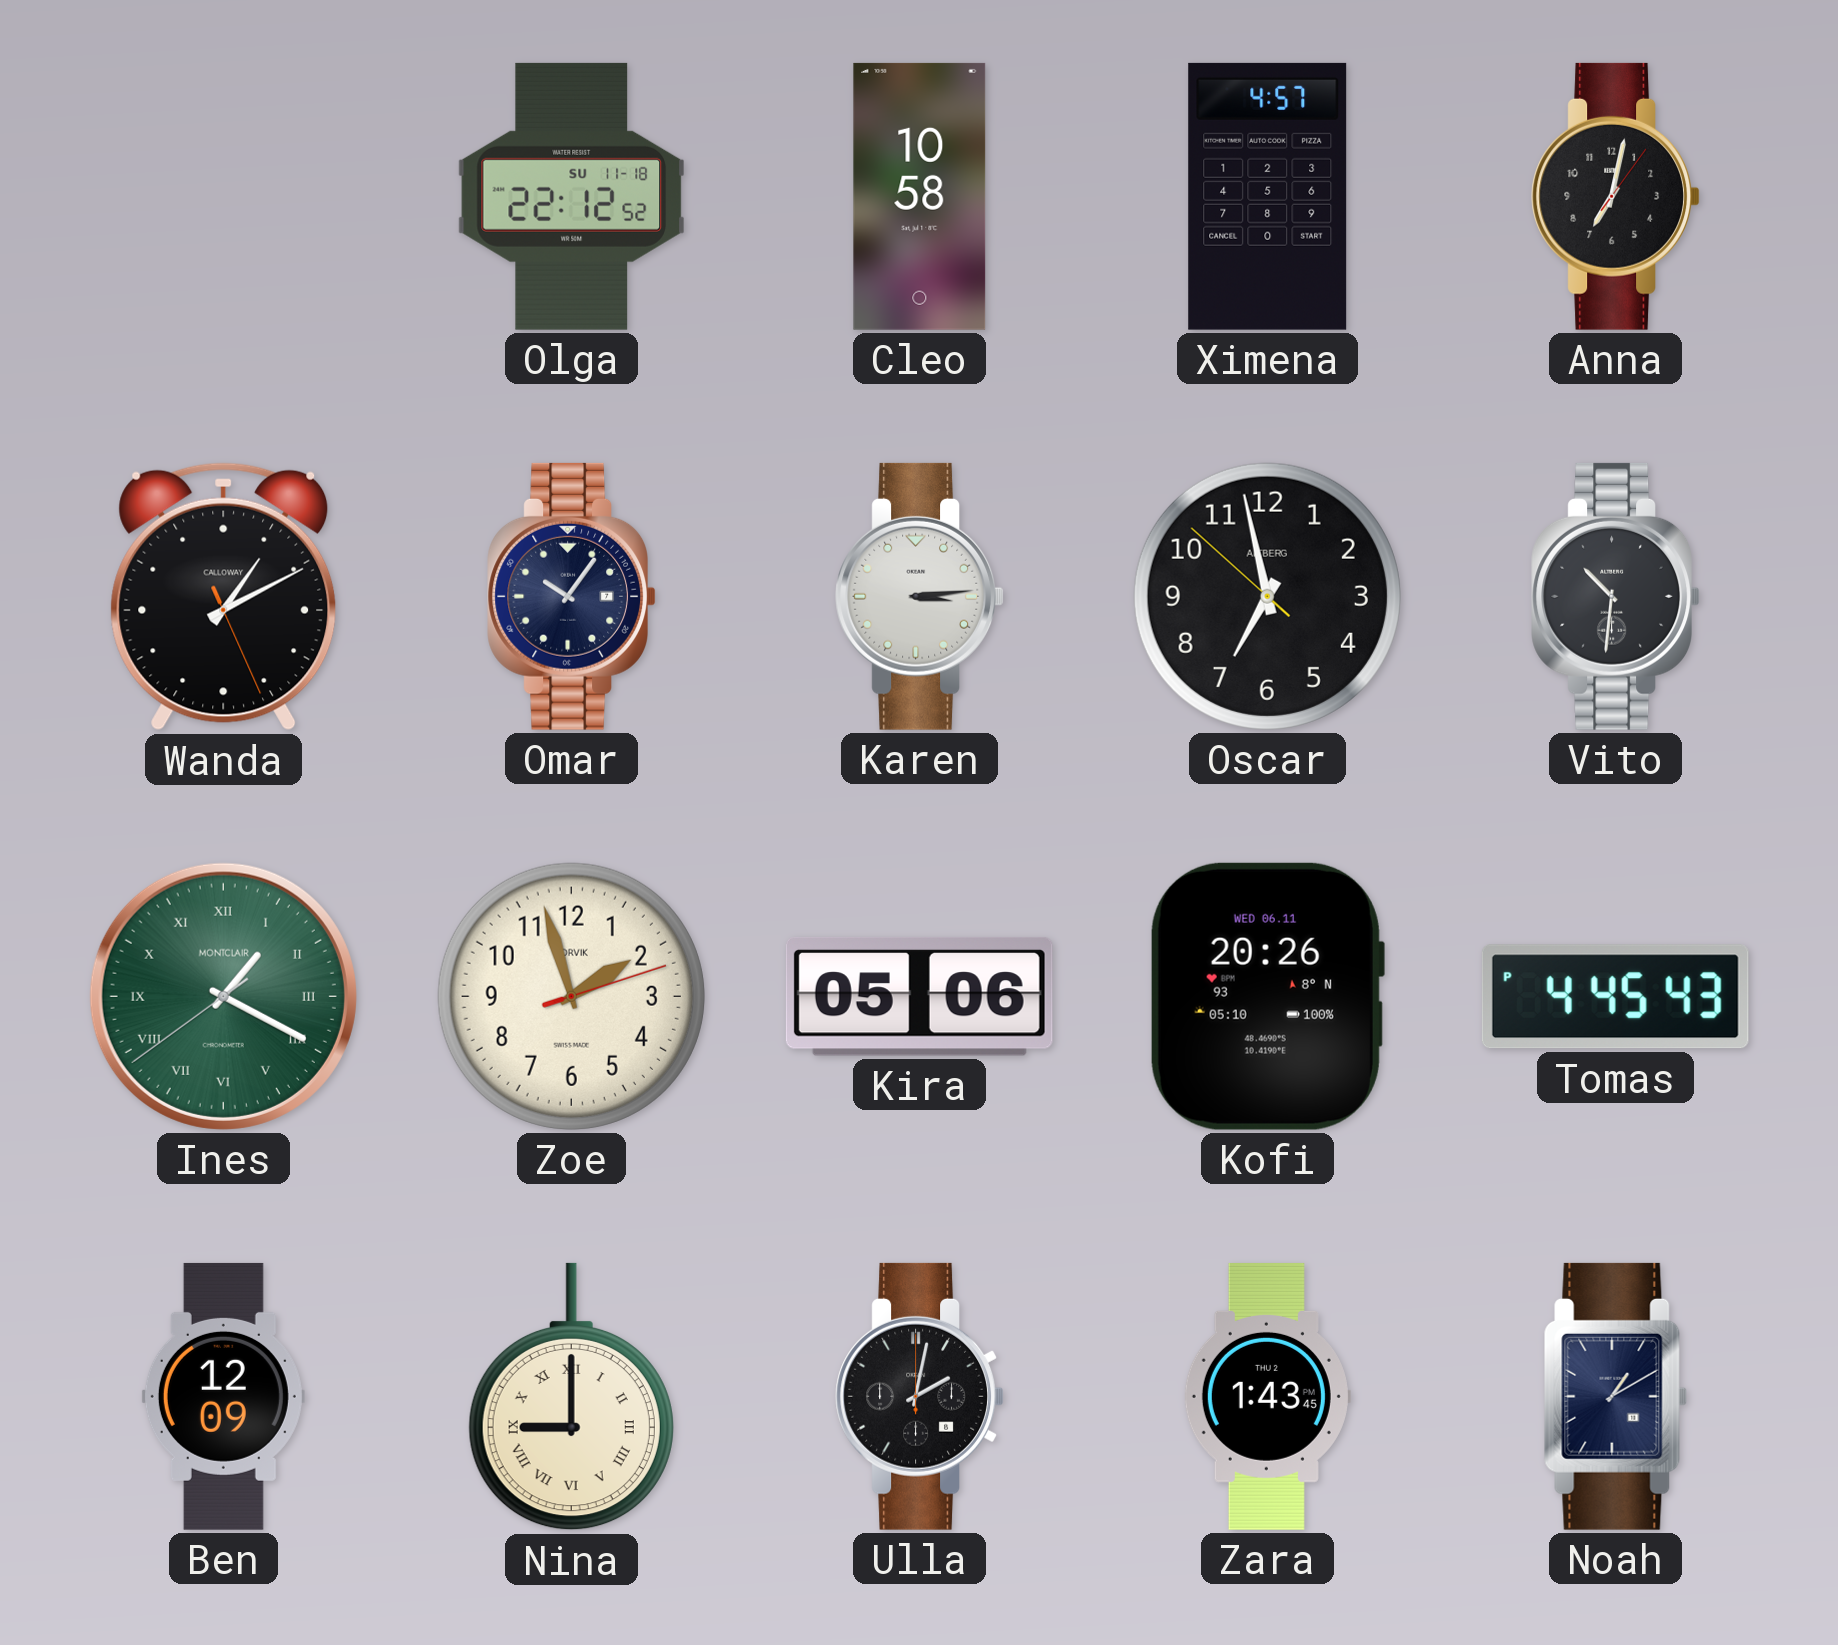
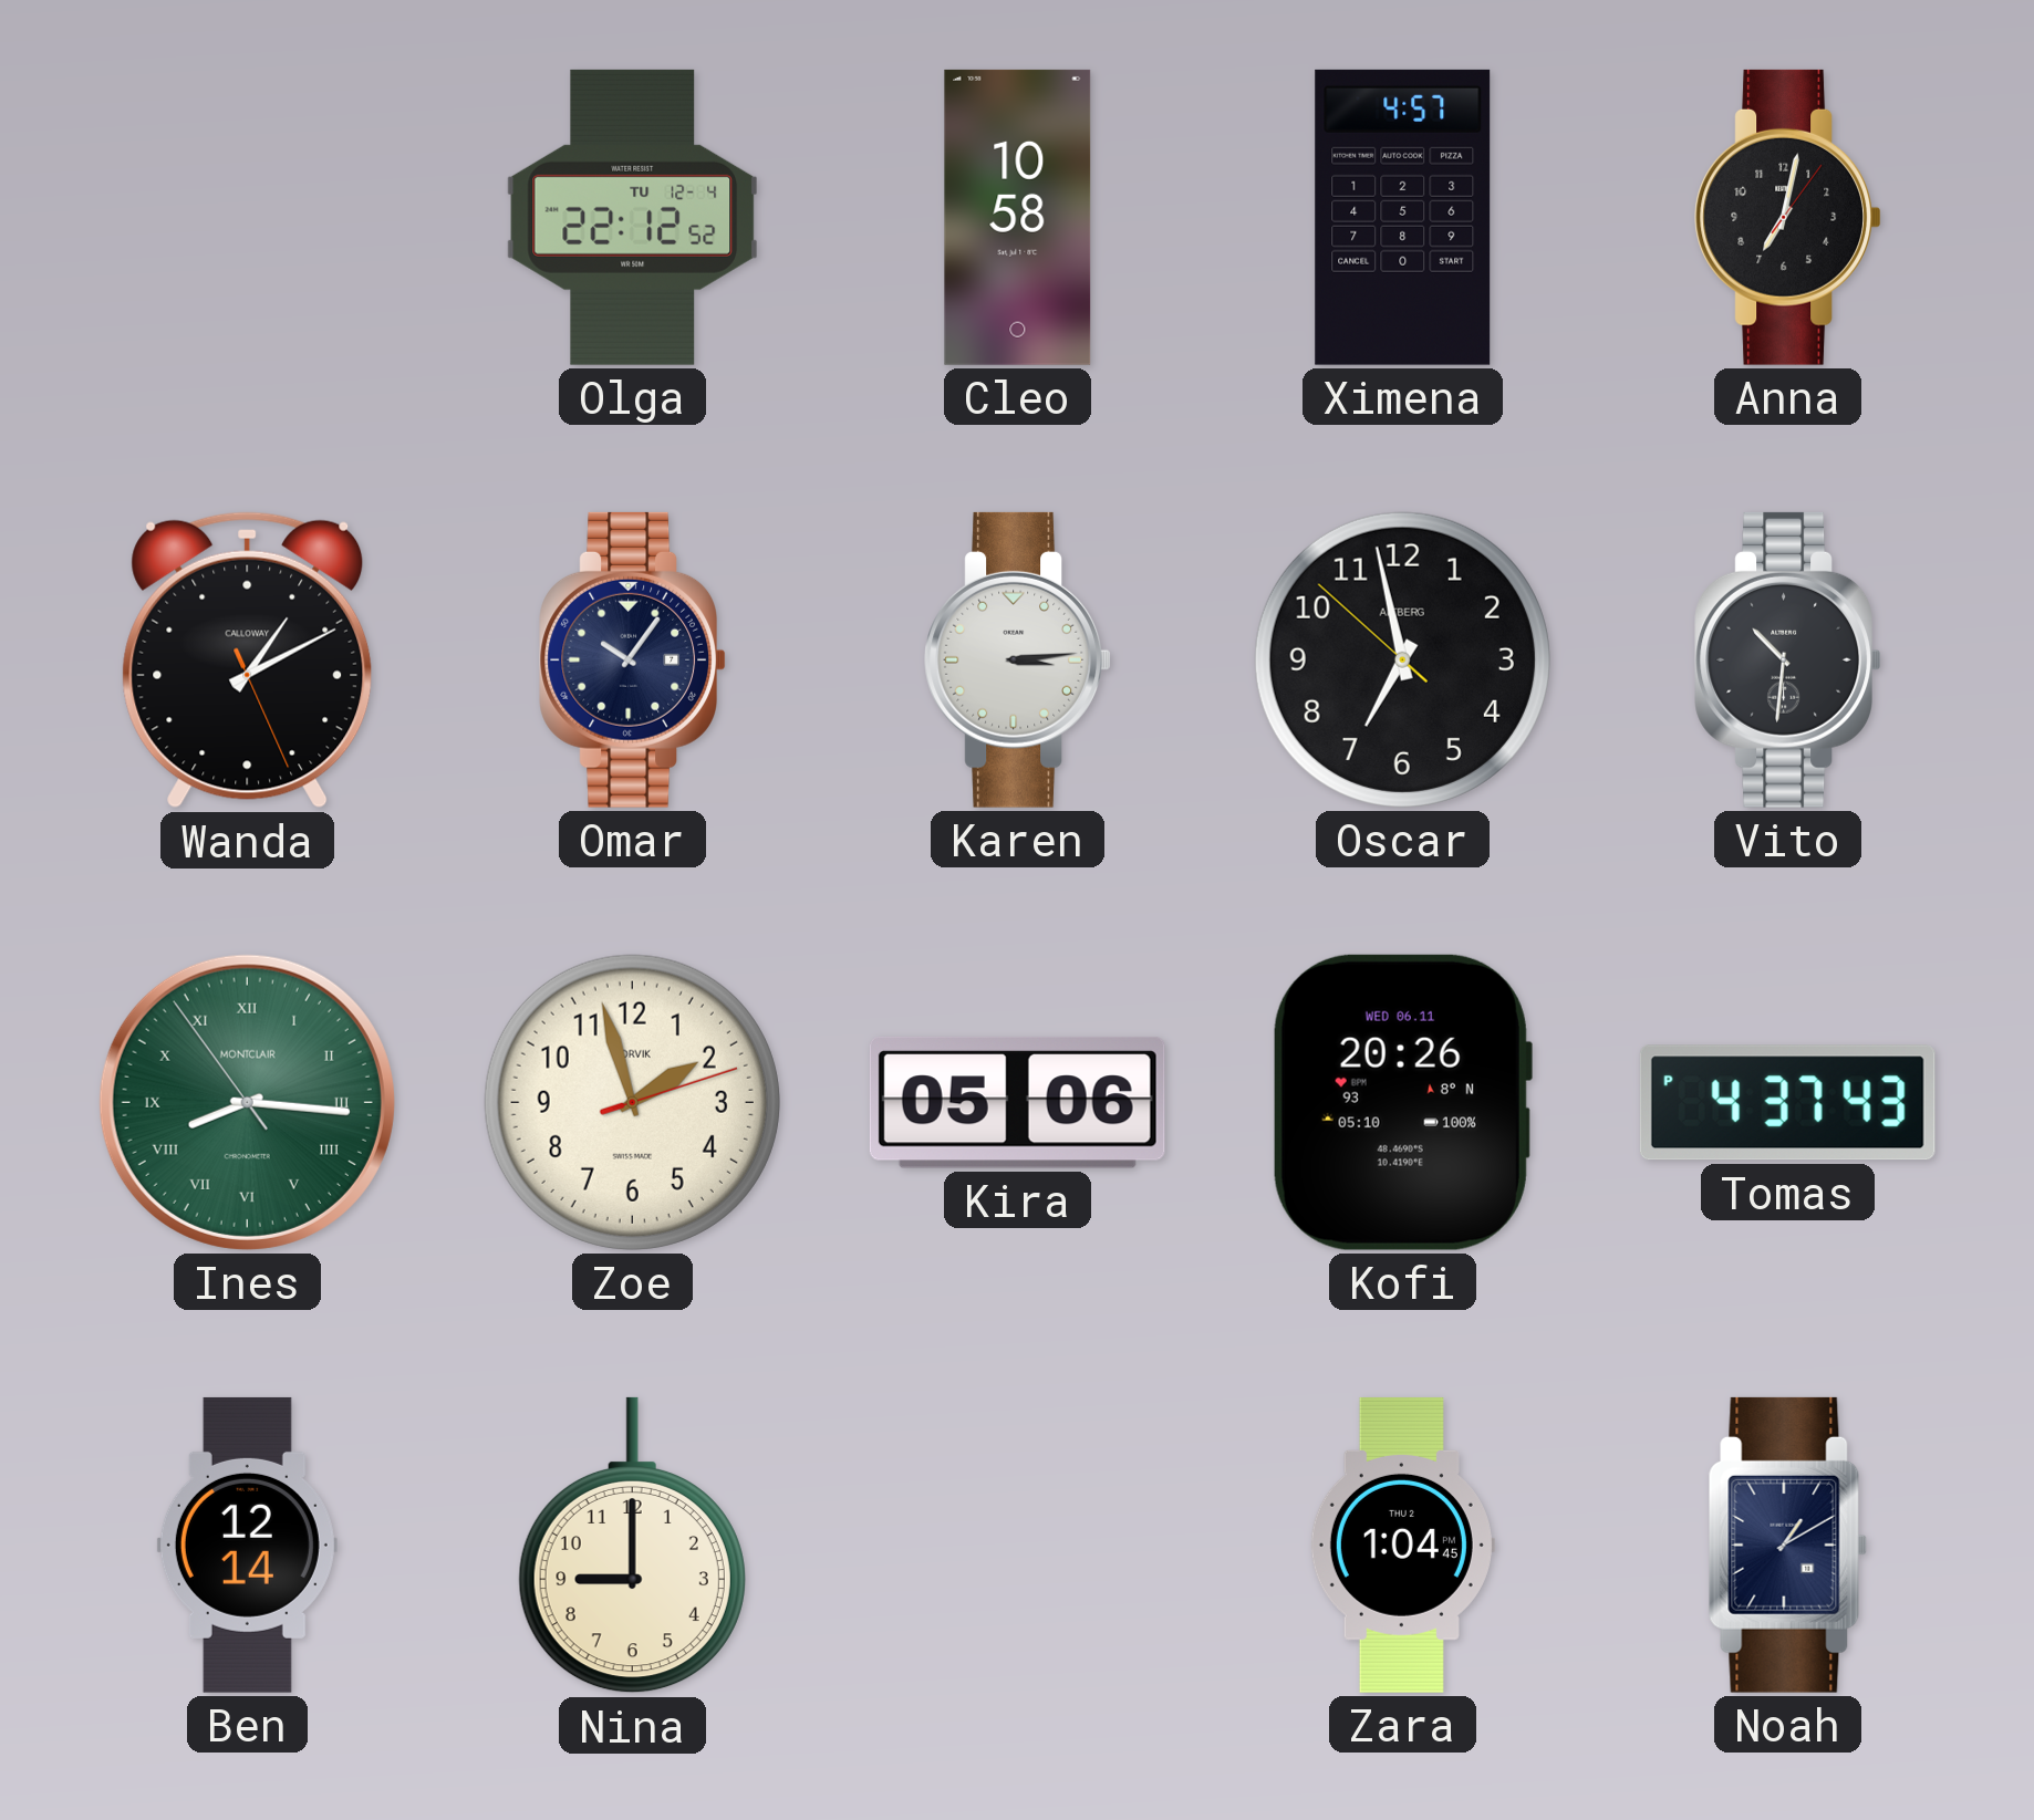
Olga date: SU 11-18 -> TU 12-4 (632, 217)
Ines: 1:19 -> 8:15 (247, 1102)
Tomas: 4:45 -> 4:37 (1787, 1103)
Ben: 12:09 -> 12:14 (247, 1545)
Nina numerals: Roman -> Arabic (632, 1546)
Ulla: 2:02 -> none (919, 1396)
Zara: 1:43 -> 1:04 (1402, 1545)
